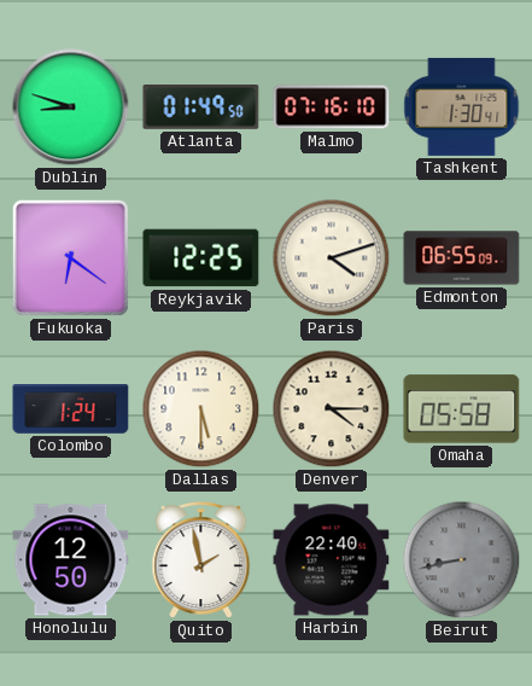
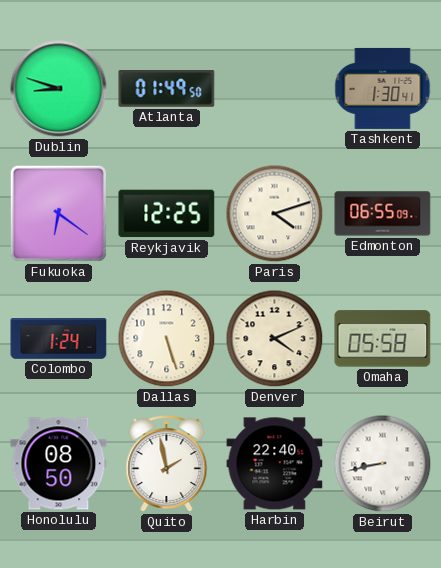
Malmo: 07:16 -> none (332, 107)
Dallas: 5:30 -> 5:27 (167, 339)
Denver: 4:15 -> 4:11 (275, 339)
Honolulu: 12:50 -> 08:50 (59, 464)
Beirut dial: grey -> white (383, 464)
